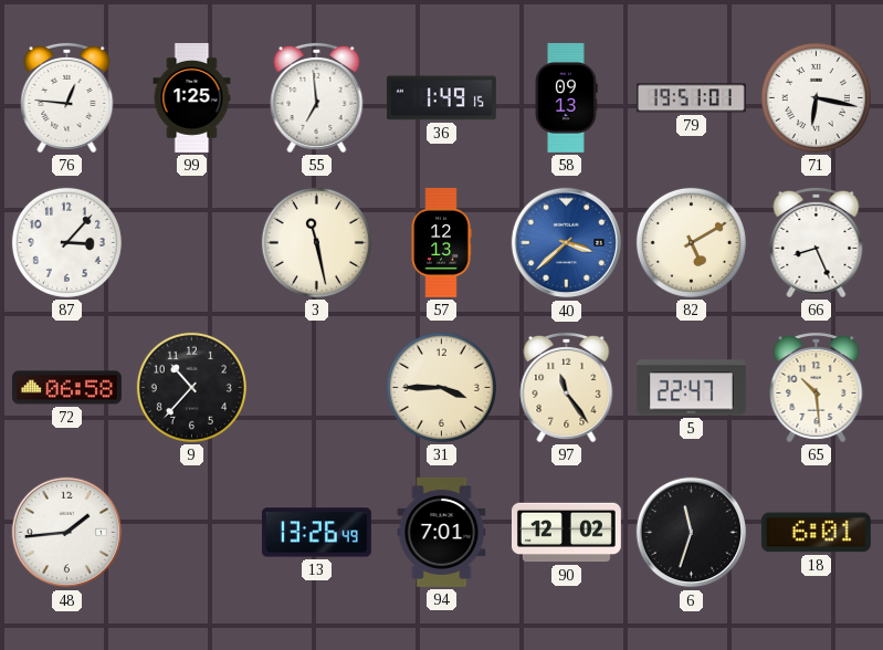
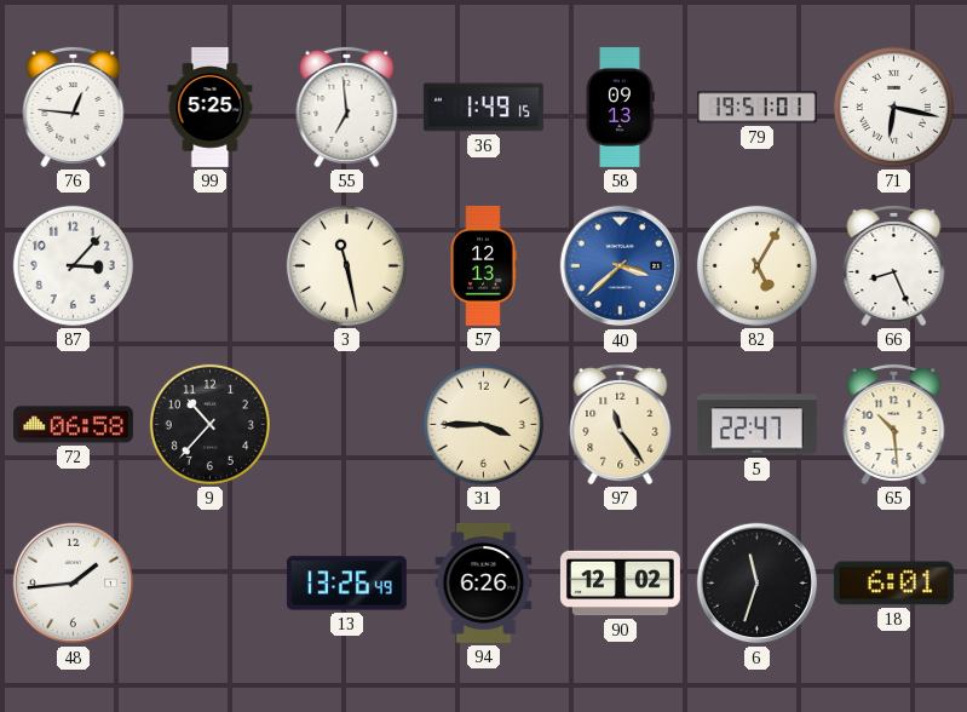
99: 1:25 -> 5:25 (211, 107)
82: 5:10 -> 5:05 (756, 265)
94: 7:01 -> 6:26 (484, 582)
